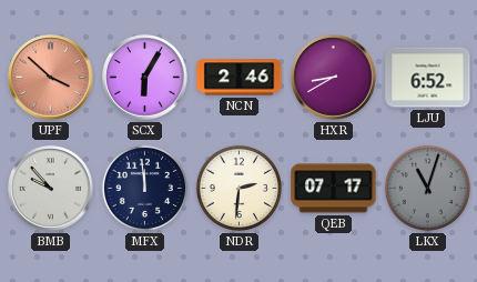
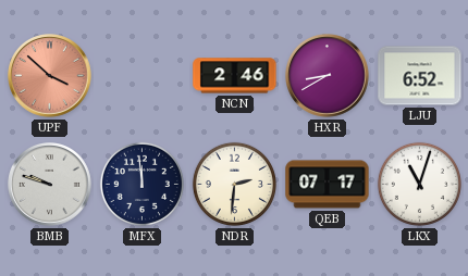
SCX: 6:05 -> none (145, 78)
BMB: 9:53 -> 9:48 (50, 185)
LKX dial: grey -> white (419, 184)
